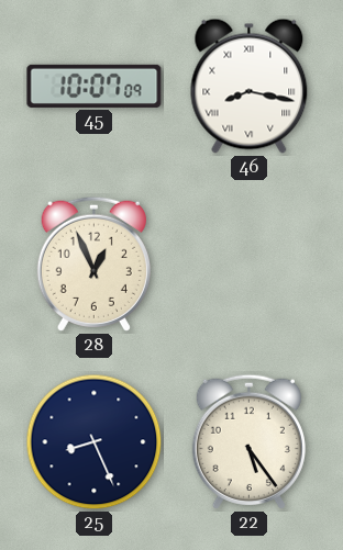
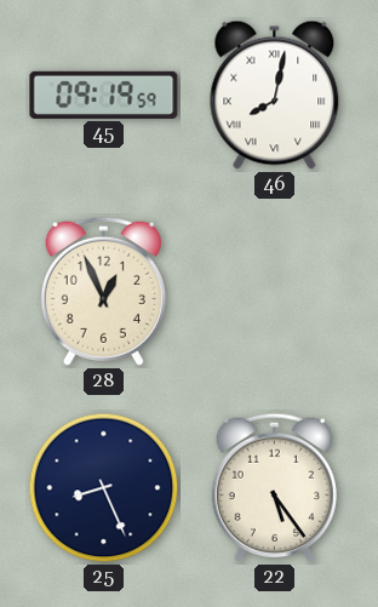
45: 10:07 -> 09:19 (104, 95)
46: 8:17 -> 8:02 (275, 95)
